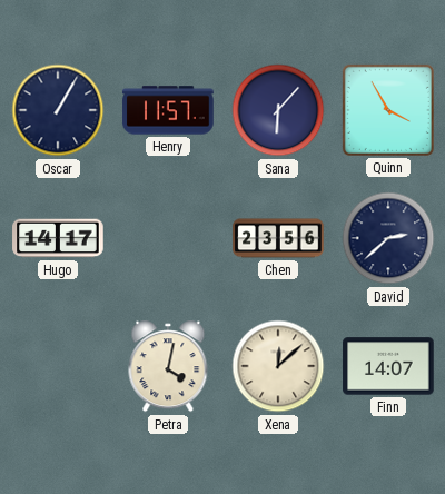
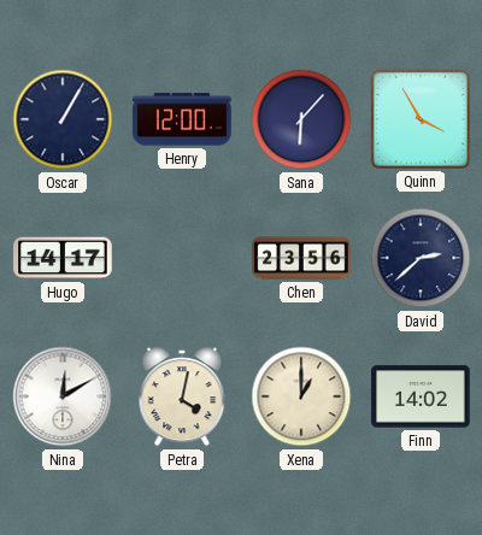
Henry: 11:57 -> 12:00 (182, 119)
Nina: none -> 12:10 (63, 396)
Xena: 12:08 -> 1:00 (301, 396)
Finn: 14:07 -> 14:02 (421, 396)
